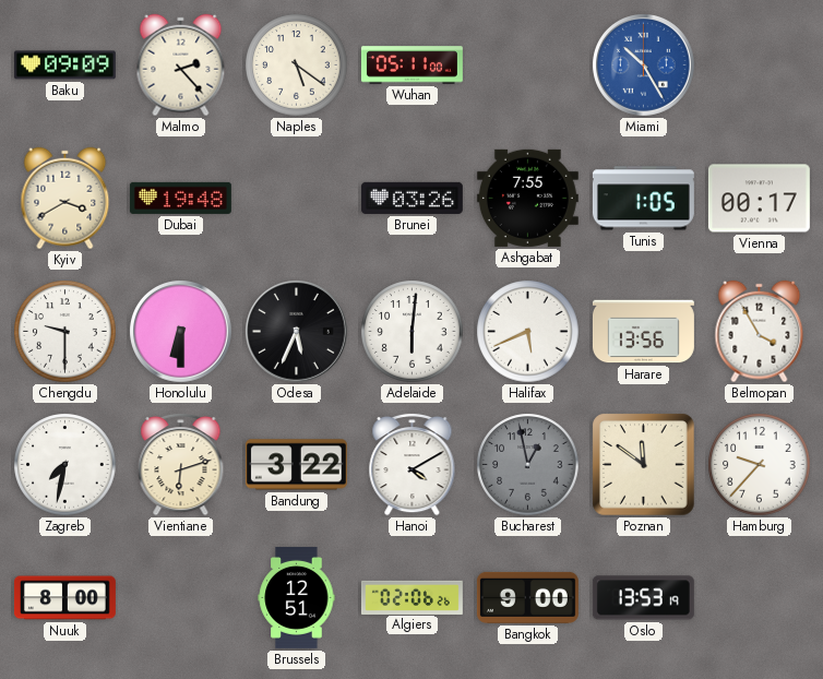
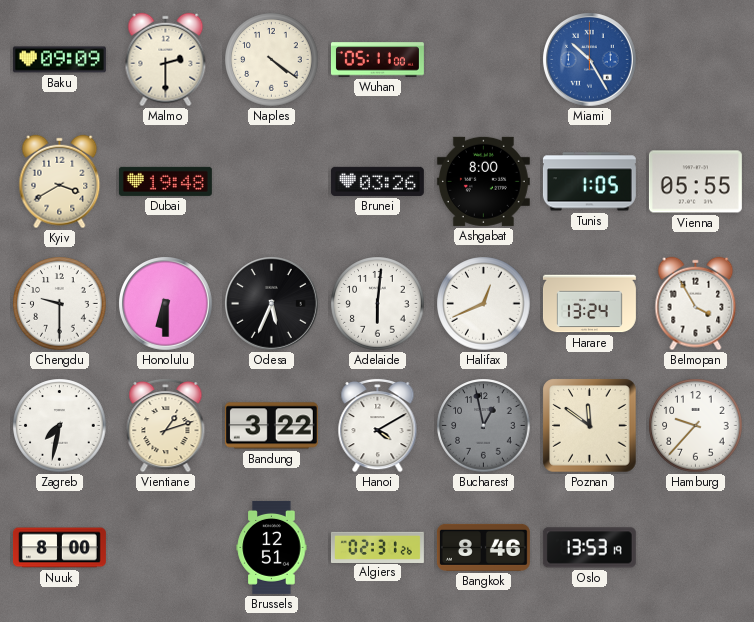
Malmo: 2:23 -> 2:30 (166, 60)
Naples: 5:21 -> 4:21 (272, 60)
Ashgabat: 7:55 -> 8:00 (483, 181)
Vienna: 00:17 -> 05:55 (695, 182)
Halifax: 5:41 -> 12:41 (484, 304)
Harare: 13:56 -> 13:24 (589, 304)
Vientiane: 6:12 -> 1:12 (166, 425)
Algiers: 02:06 -> 02:31 (377, 547)
Bangkok: 9:00 -> 8:46 (483, 547)
